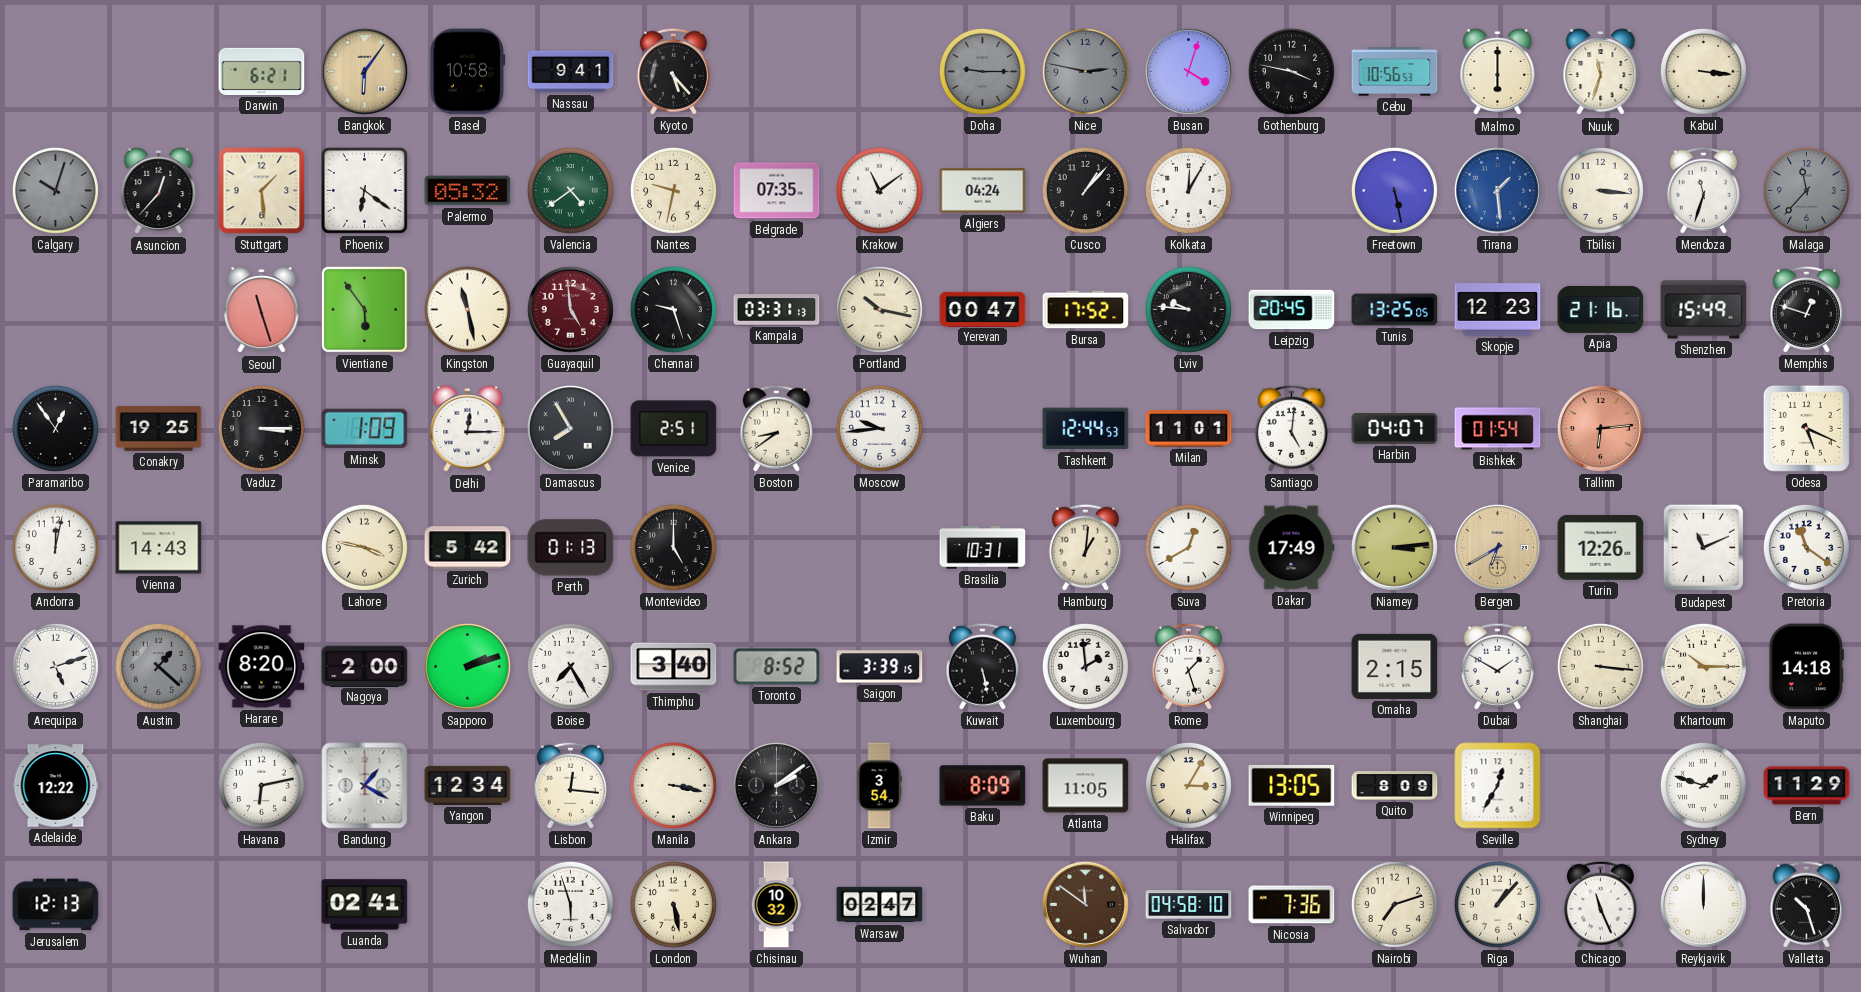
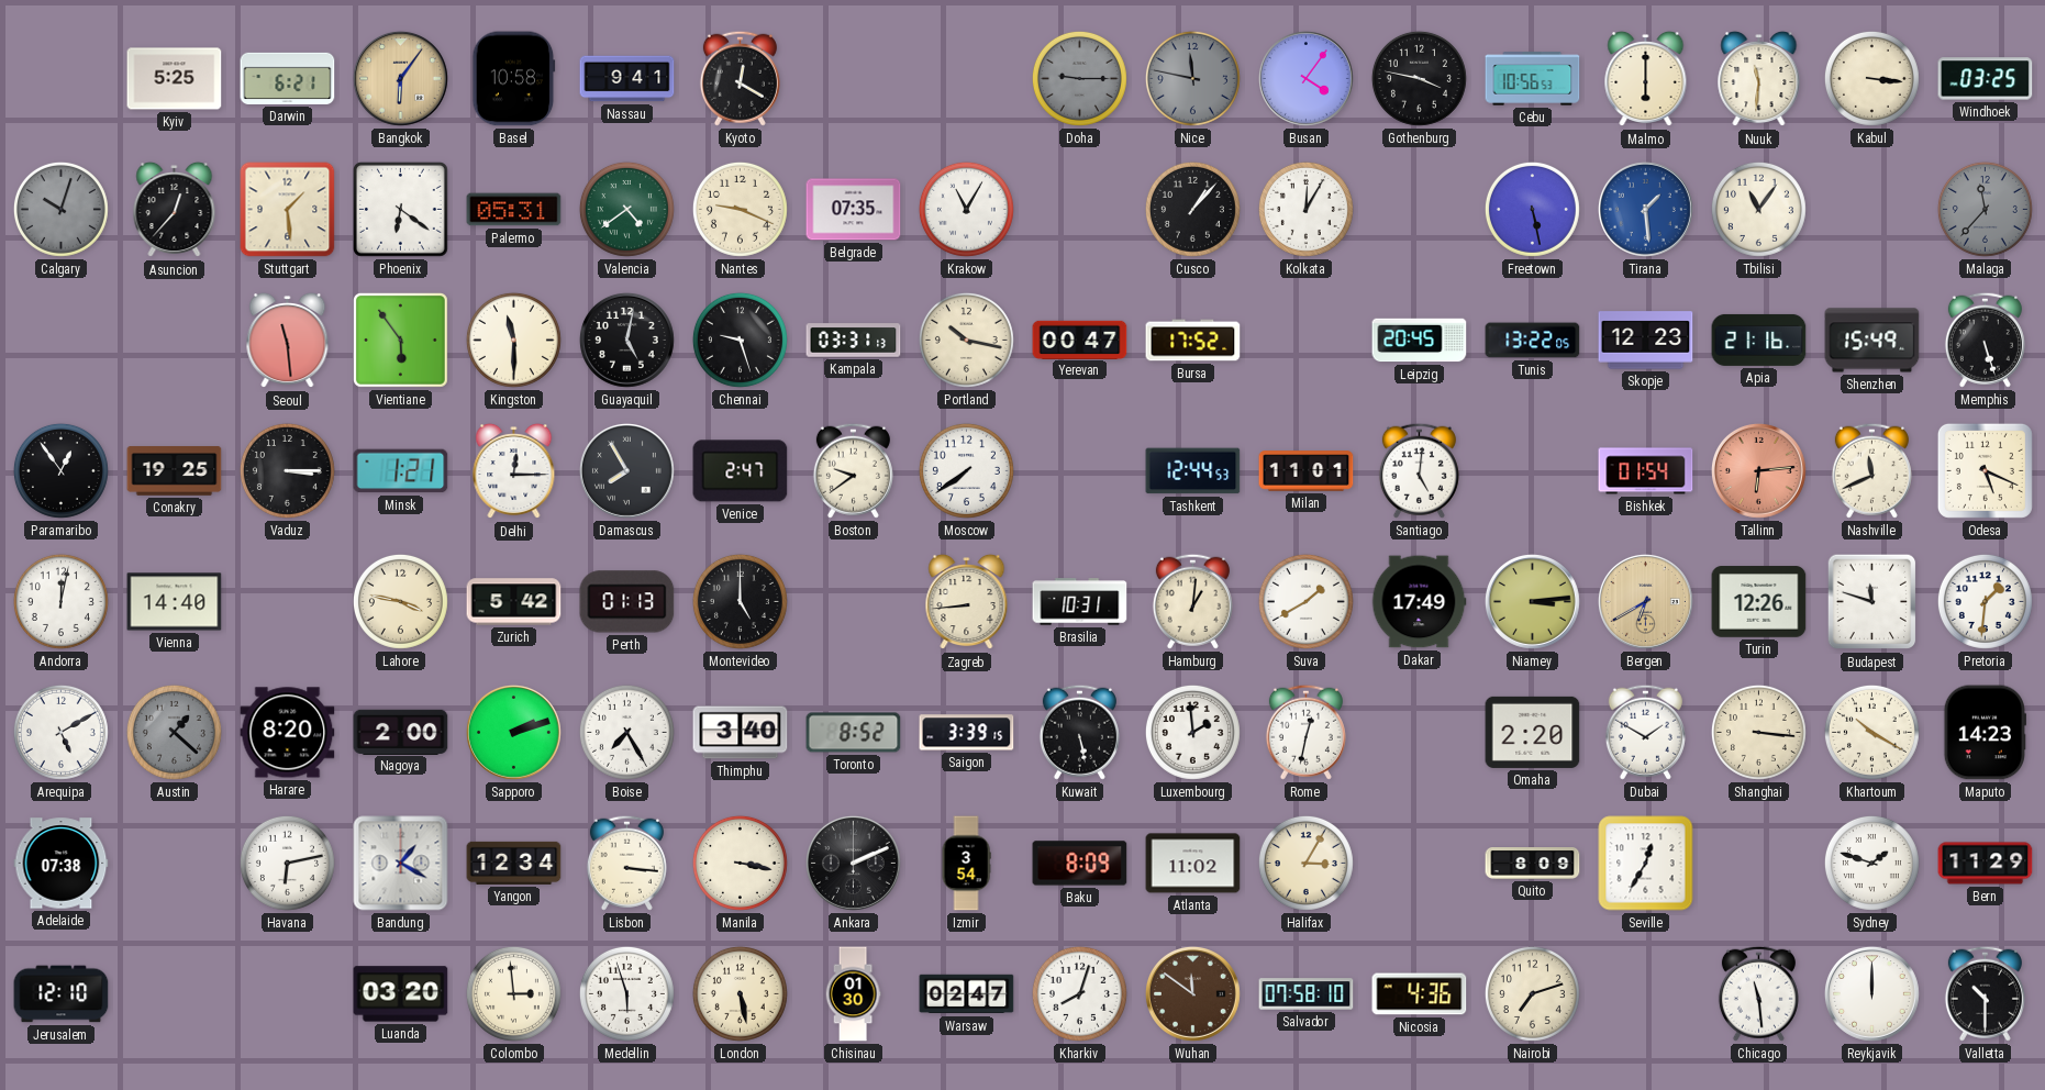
Kyiv: none -> 5:25 (175, 79)
Kyoto: 5:23 -> 12:20 (740, 78)
Nice: 2:47 -> 11:47 (1192, 78)
Busan: 4:03 -> 4:06 (1305, 78)
Nuuk: 11:33 -> 11:31 (1759, 79)
Windhoek: none -> 03:25 (1986, 79)
Palermo: 05:32 -> 05:31 (514, 210)
Nantes: 9:32 -> 9:19 (740, 209)
Krakow: 11:09 -> 11:05 (966, 209)
Algiers: 04:24 -> none (983, 191)
Tbilisi: 3:16 -> 11:06 (1758, 209)
Mendoza: 11:33 -> none (1703, 190)
Seoul: 11:27 -> 11:29 (288, 341)
Kingston: 11:28 -> 11:30 (513, 340)
Guayaquil: 4:59 -> 5:02 (626, 340)
Guayaquil dial: burgundy -> black (626, 340)
Lviv: 9:46 -> none (1188, 309)
Tunis: 13:25 -> 13:22 (1533, 341)
Memphis: 12:48 -> 5:27 (1985, 340)
Minsk: 1:09 -> 1:21 (401, 471)
Venice: 2:51 -> 2:47 (741, 471)
Boston: 8:39 -> 9:39 (853, 470)
Moscow: 9:44 -> 7:39 (966, 470)
Harbin: 04:07 -> none (1395, 429)
Nashville: none -> 11:41 (1871, 470)
Vienna: 14:43 -> 14:40 (175, 602)
Zagreb: none -> 8:44 (967, 602)
Suva: 12:40 -> 1:40 (1305, 601)
Budapest: 11:11 -> 11:48 (1872, 602)
Pretoria: 11:21 -> 1:31 (1985, 601)
Arequipa: 5:12 -> 5:10 (60, 732)
Rome: 1:27 -> 12:32 (1305, 732)
Omaha: 2:15 -> 2:20 (1533, 732)
Khartoum: 10:15 -> 10:20 (1871, 732)
Maputo: 14:18 -> 14:23 (1985, 733)
Adelaide: 12:22 -> 07:38 (62, 864)
Lisbon: 12:16 -> 3:16 (626, 863)
Ankara: 2:09 -> 2:11 (853, 863)
Atlanta: 11:05 -> 11:02 (1193, 864)
Winnipeg: 13:05 -> none (1292, 785)
Jerusalem: 12:13 -> 12:10 (62, 994)
Luanda: 02:41 -> 03:20 (401, 994)
Colombo: none -> 2:59 (513, 993)
Chisinau: 10:32 -> 01:30 (853, 994)
Kharkiv: none -> 8:03 (1079, 993)
Salvador: 04:58 -> 07:58 (1307, 994)
Nicosia: 7:36 -> 4:36 (1420, 994)
Riga: 1:07 -> none (1497, 904)
Chicago: 11:26 -> 11:29 (1758, 993)
Valletta: 10:27 -> 10:30 (1985, 993)
